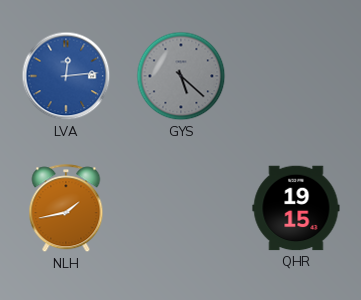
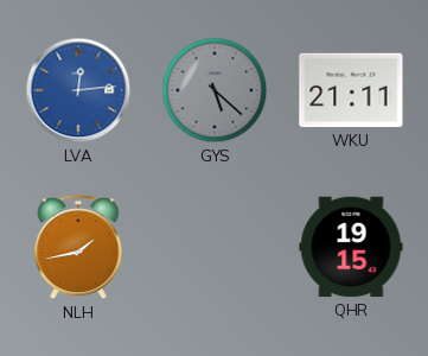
WKU: none -> 21:11 (351, 90)
